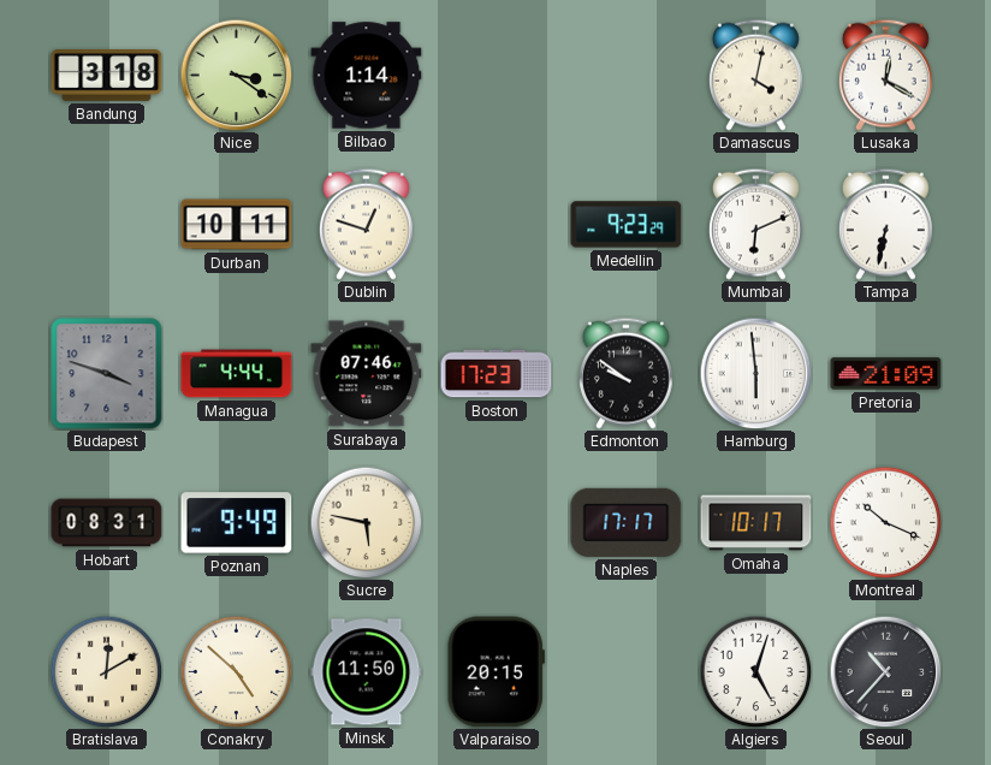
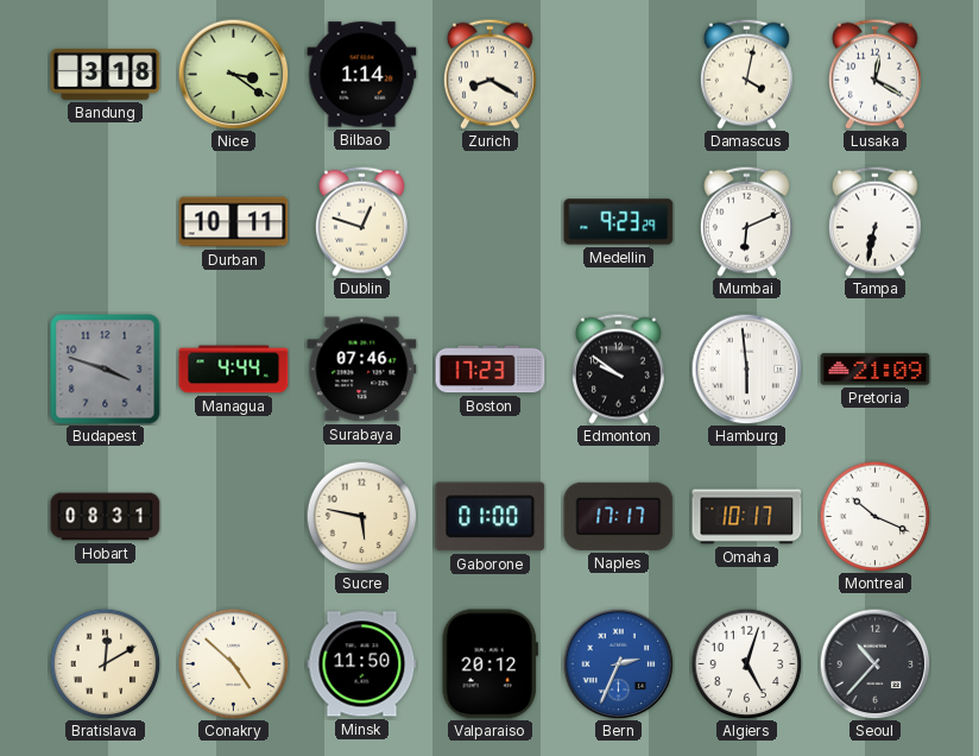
Zurich: none -> 8:20 (489, 74)
Poznan: 9:49 -> none (237, 523)
Gaborone: none -> 01:00 (491, 517)
Valparaiso: 20:15 -> 20:12 (489, 664)
Bern: none -> 2:34 (618, 663)
